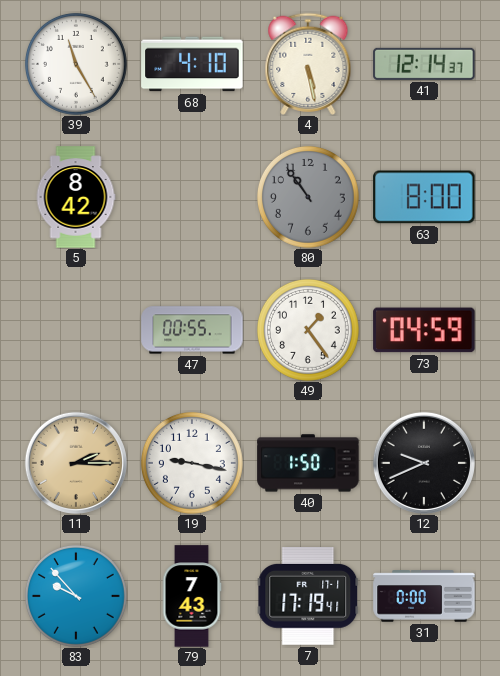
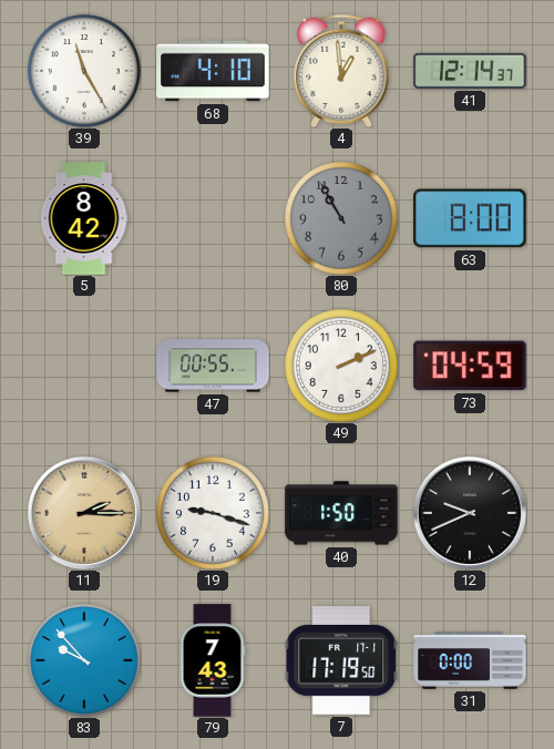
4: 5:28 -> 12:59 (341, 71)
80: 10:54 -> 10:55 (341, 218)
49: 1:24 -> 2:11 (341, 366)
19: 9:17 -> 9:18 (213, 513)
7: 17:19:41 -> 17:19:50 (341, 661)
